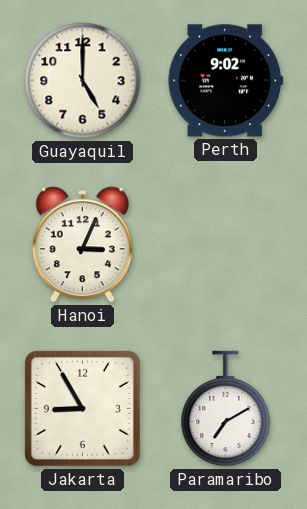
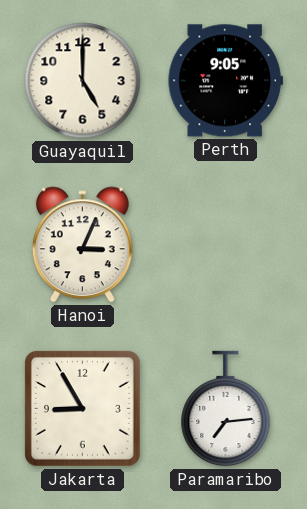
Perth: 9:02 -> 9:05 (225, 81)
Paramaribo: 7:10 -> 7:14 (226, 409)
